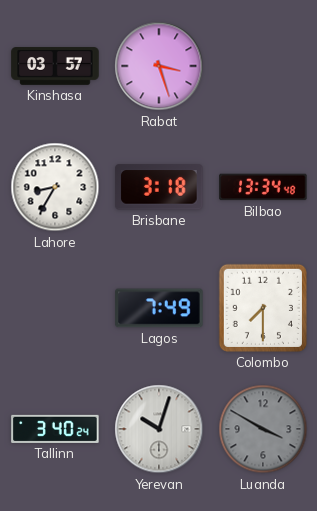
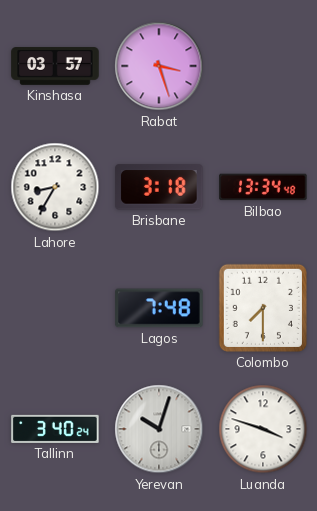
Lagos: 7:49 -> 7:48 (159, 308)
Luanda: 3:50 -> 3:48 (263, 429)
Luanda dial: grey -> white (263, 429)
